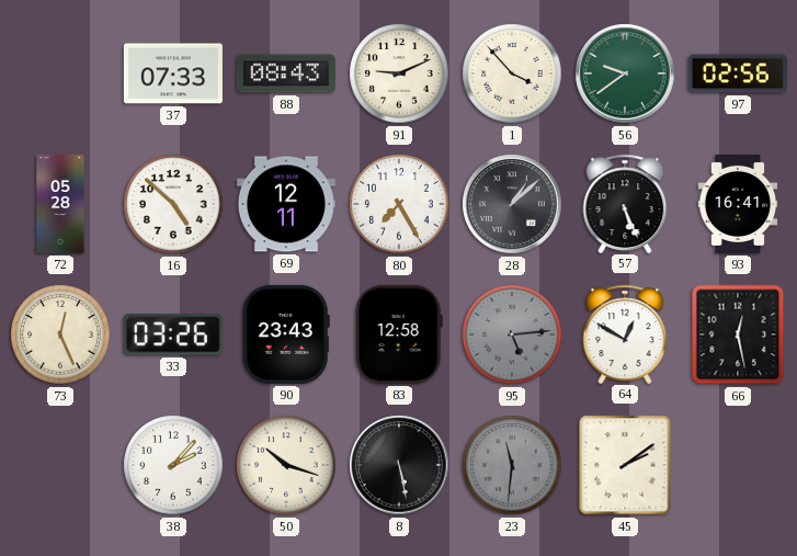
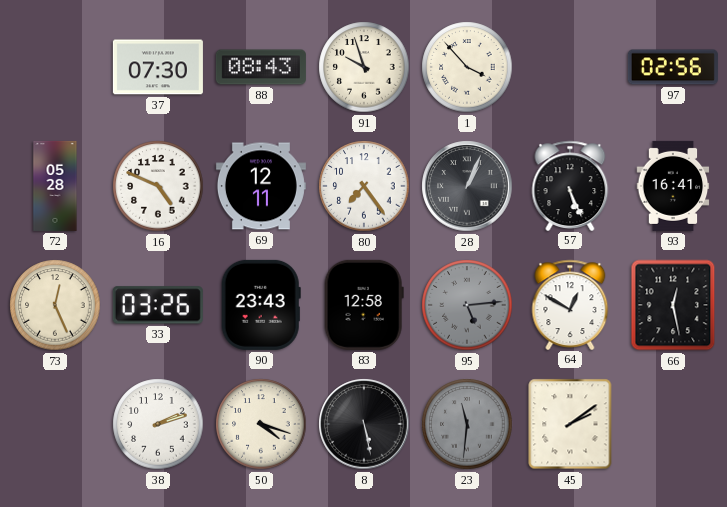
37: 07:33 -> 07:30 (158, 67)
91: 9:11 -> 9:57 (364, 67)
56: 9:39 -> none (625, 73)
16: 4:52 -> 4:49 (158, 186)
80: 7:25 -> 7:24 (364, 186)
28: 1:08 -> 1:04 (467, 186)
38: 2:07 -> 2:12 (158, 424)
50: 10:18 -> 4:18 (261, 424)
